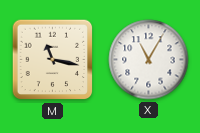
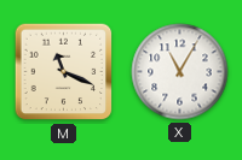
M: 11:17 -> 11:19 (64, 72)
